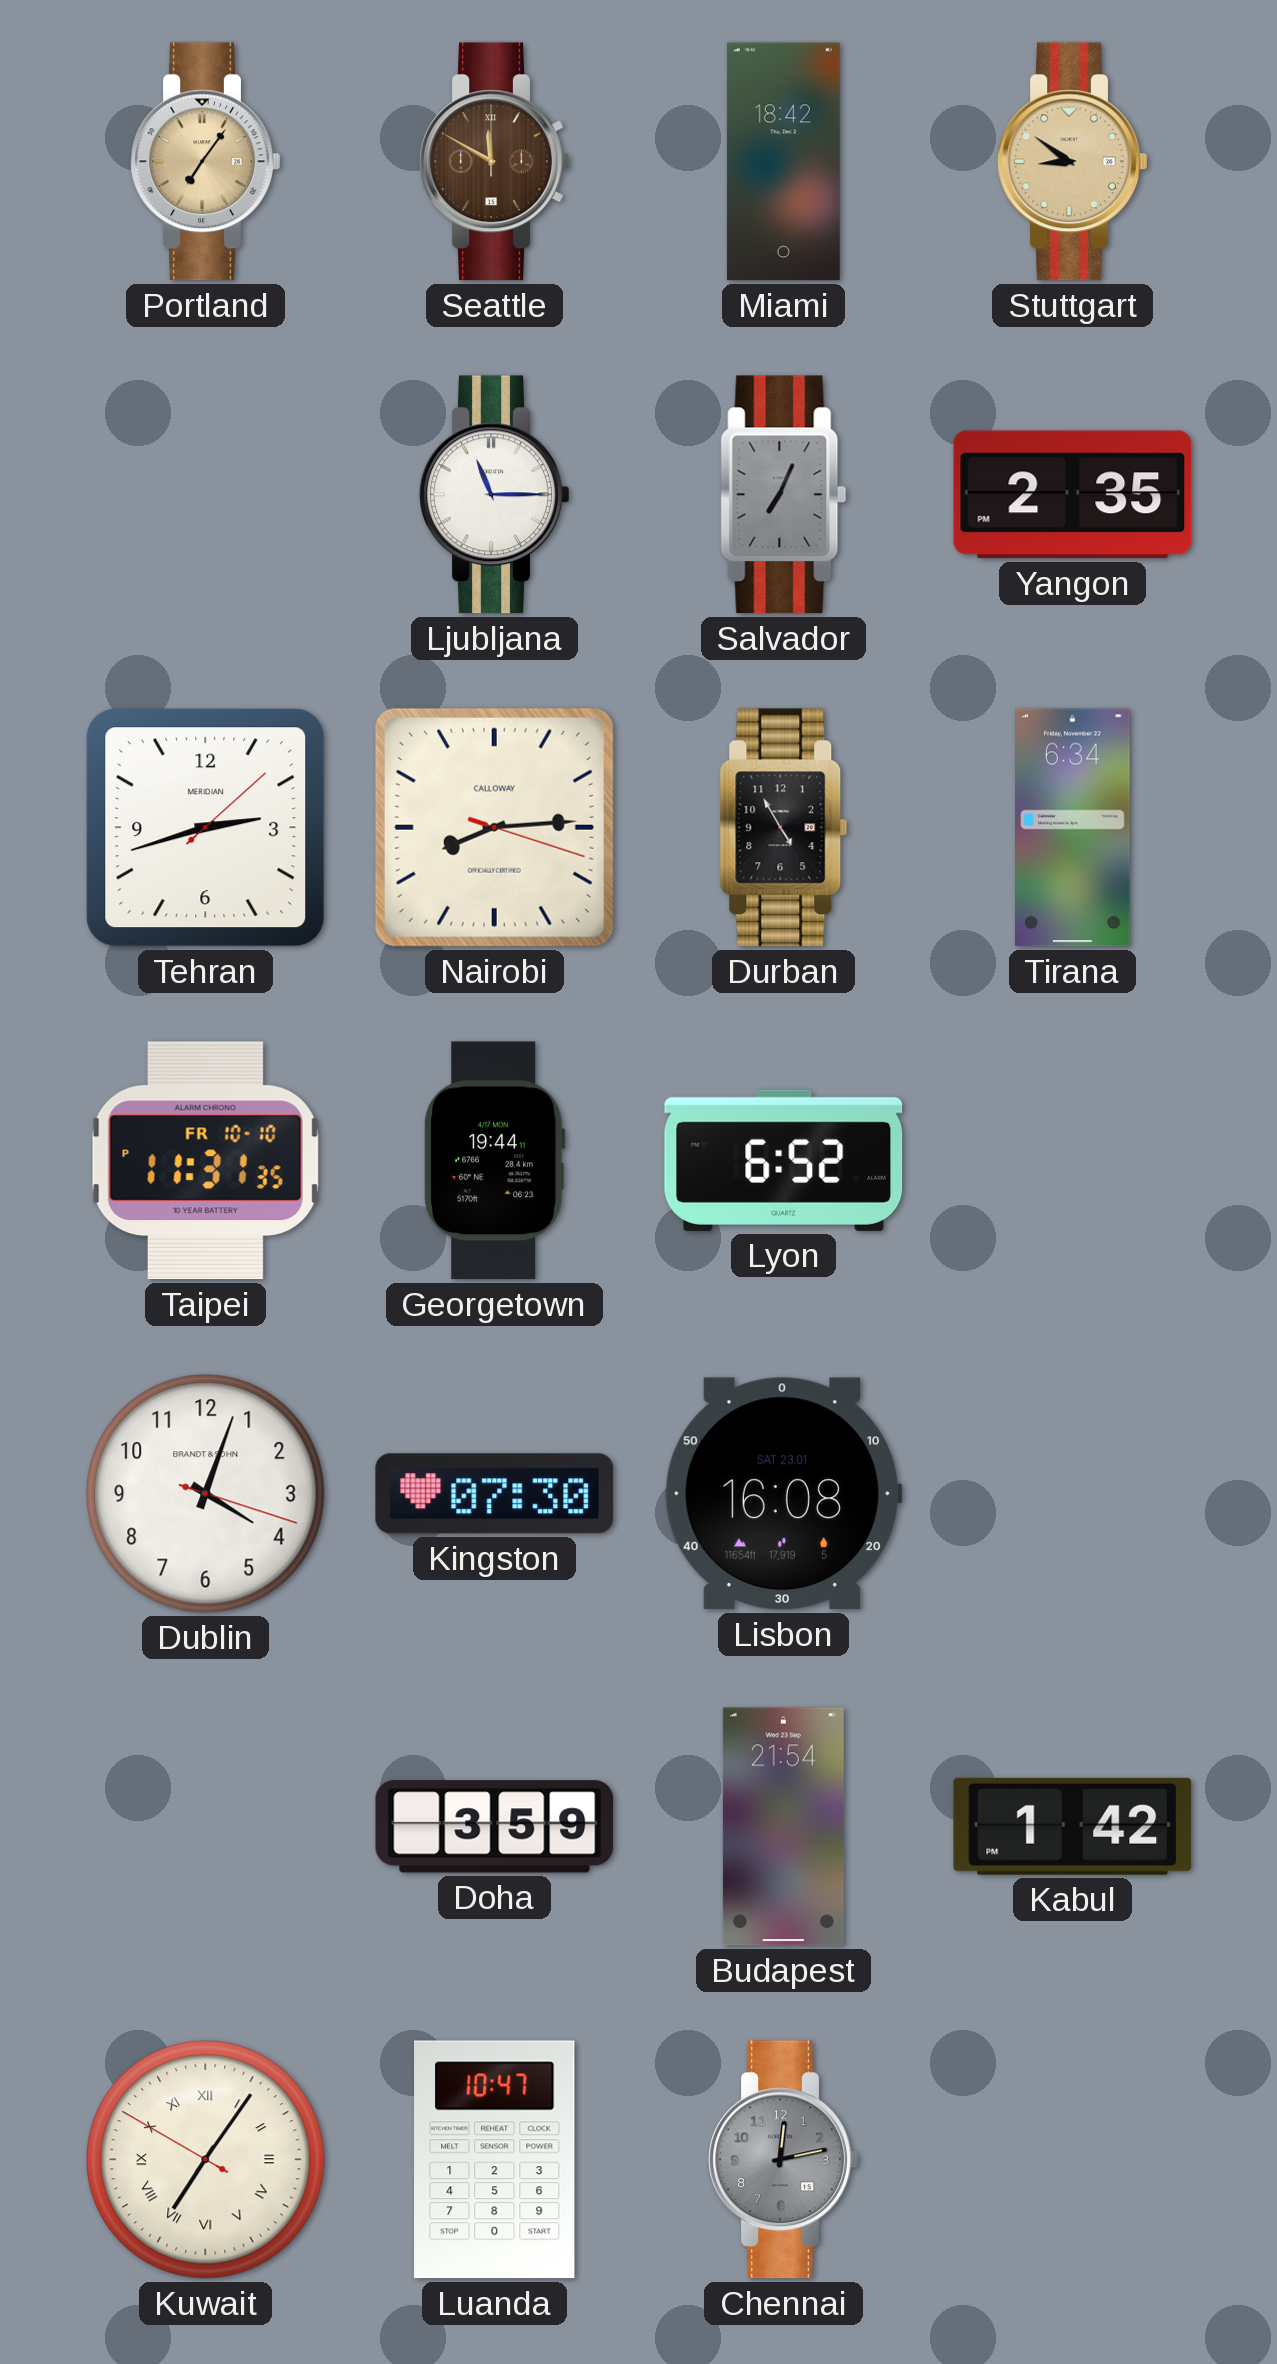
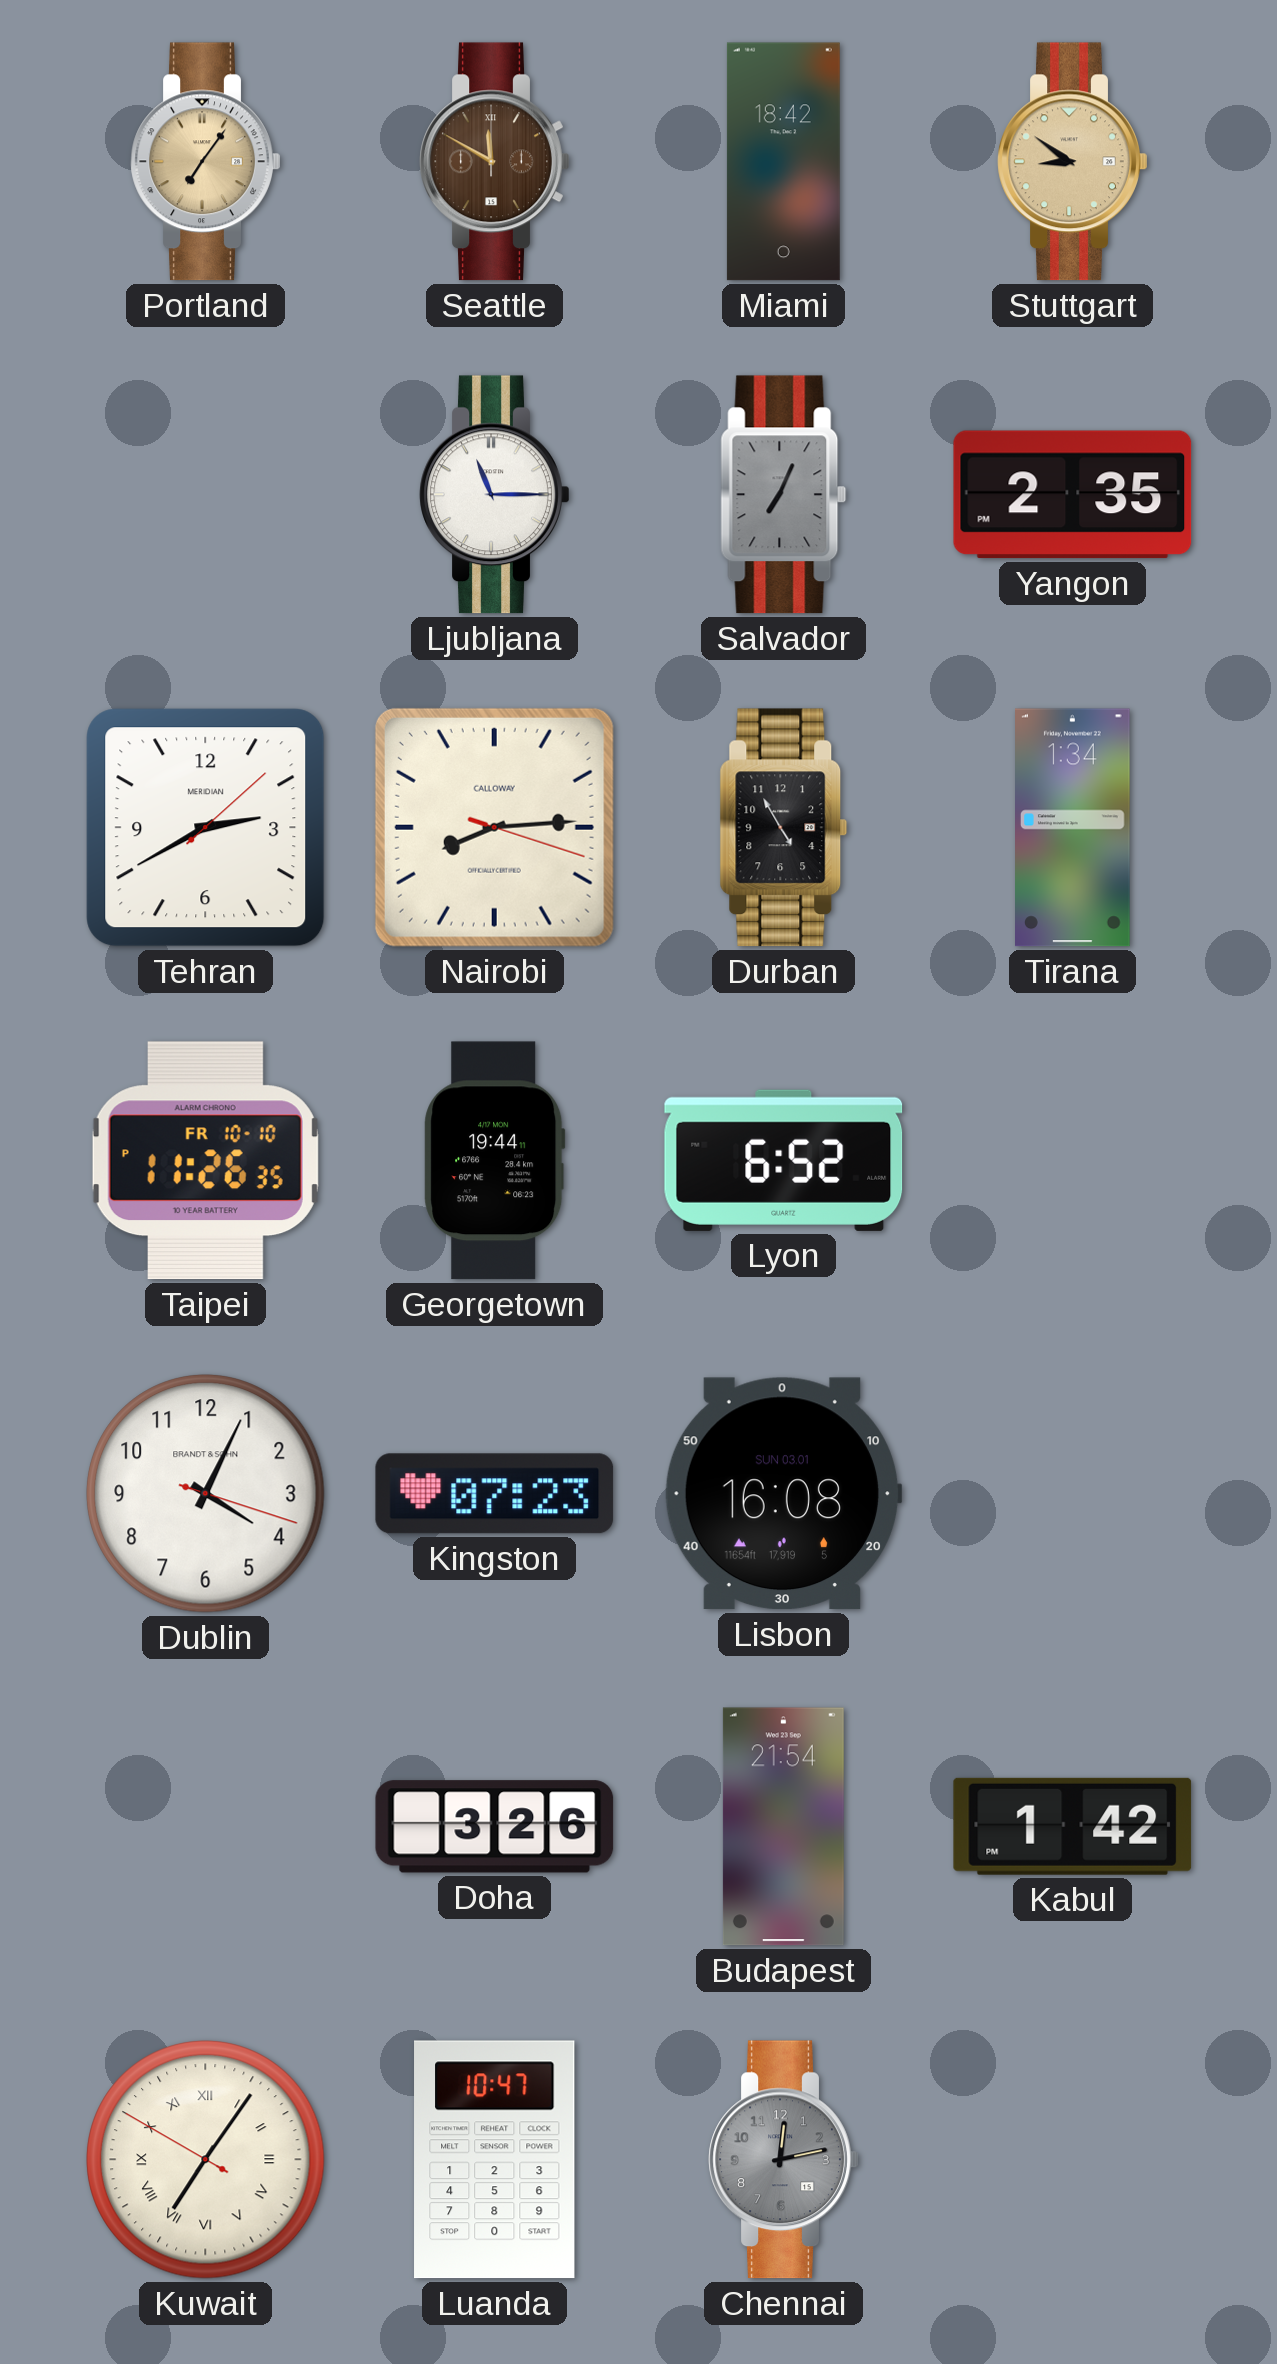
Tehran: 2:42 -> 2:40 (206, 828)
Tirana: 6:34 -> 1:34 (1073, 828)
Taipei: 11:31 -> 11:26 (205, 1161)
Dublin: 4:03 -> 4:04 (206, 1494)
Kingston: 07:30 -> 07:23 (495, 1494)
Lisbon date: SAT 23.01 -> SUN 03.01 (783, 1494)
Doha: 3:59 -> 3:26 (495, 1827)
